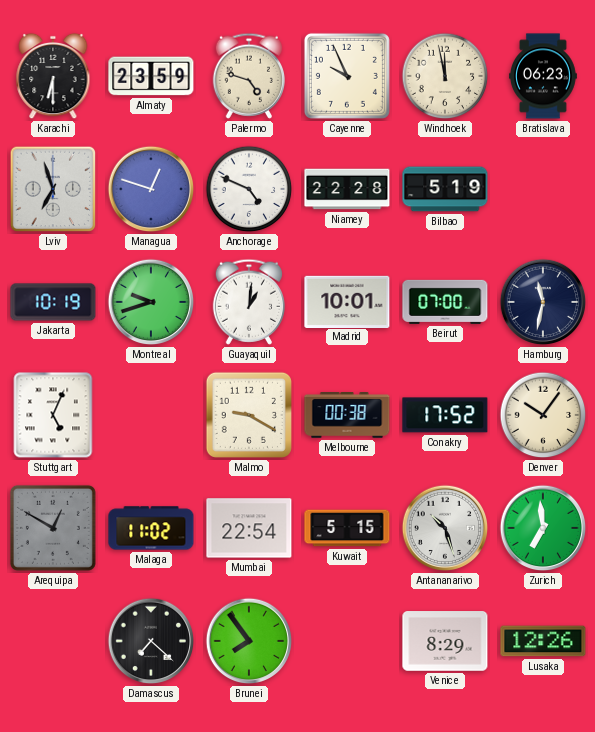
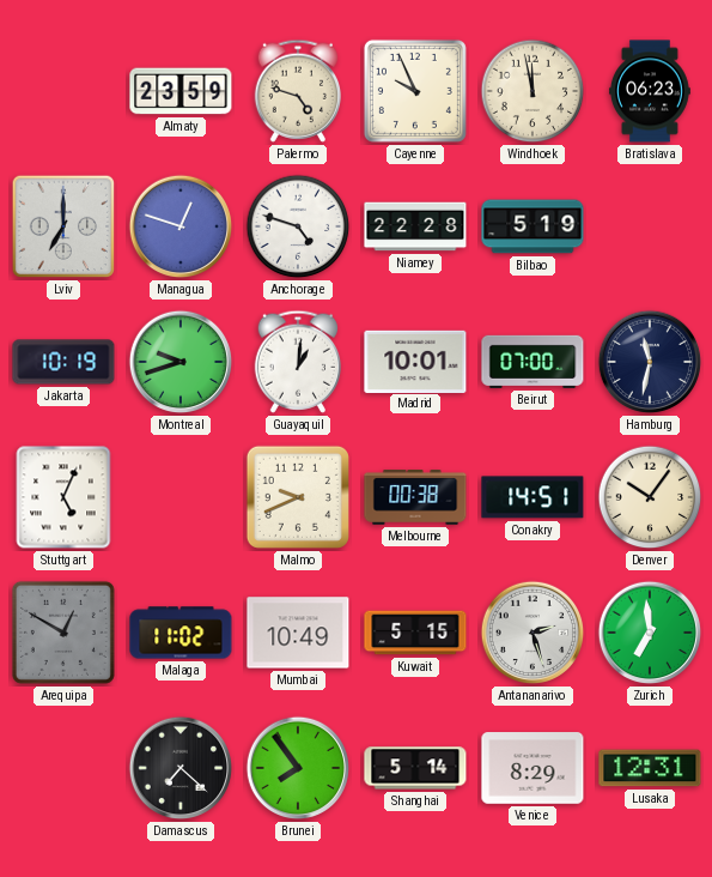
Karachi: 6:30 -> none (53, 76)
Lviv: 6:57 -> 7:00 (63, 226)
Anchorage: 4:49 -> 4:48 (298, 226)
Malmo: 9:20 -> 9:41 (298, 497)
Conakry: 17:52 -> 14:51 (533, 497)
Mumbai: 22:54 -> 10:49 (298, 633)
Antananarivo: 10:27 -> 2:27 (533, 633)
Shanghai: none -> 5:14 (415, 768)
Lusaka: 12:26 -> 12:31 (650, 768)
